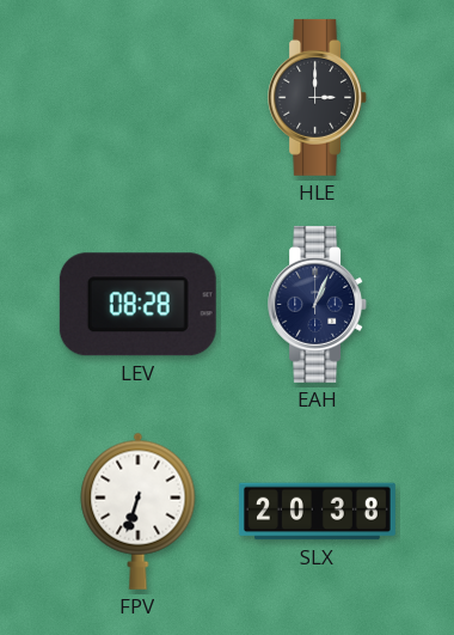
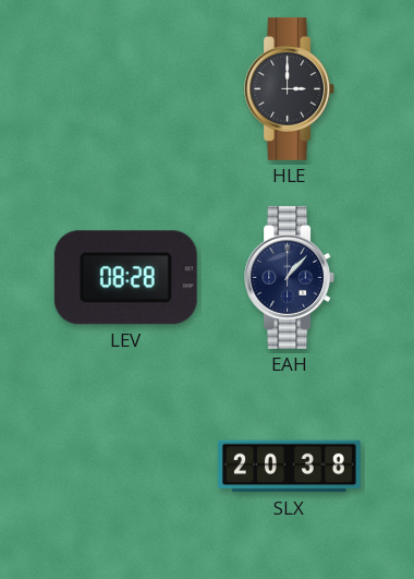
EAH: 1:04 -> 1:07 (290, 277)
FPV: 6:33 -> none (139, 511)
